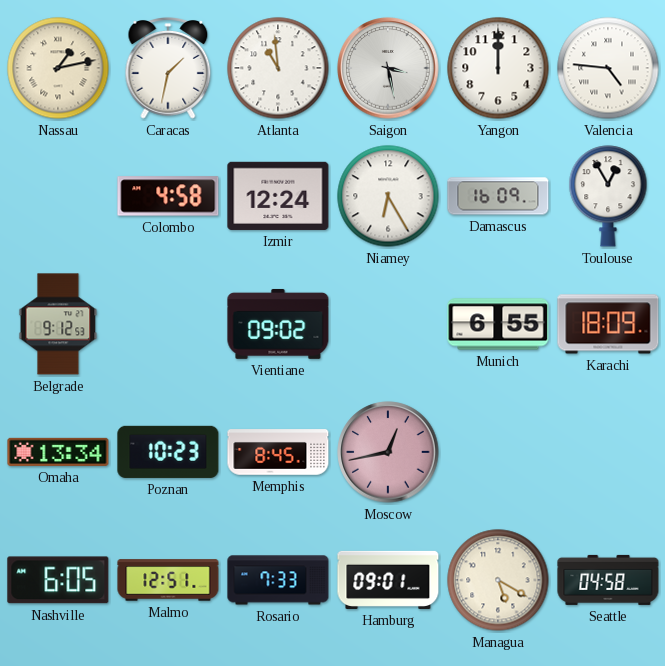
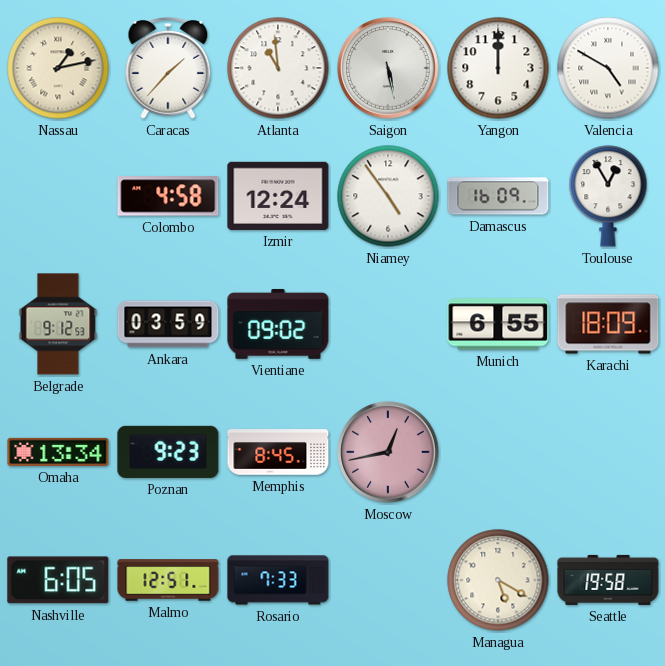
Caracas: 1:32 -> 1:37 (168, 69)
Saigon: 3:28 -> 5:28 (388, 68)
Valencia: 4:46 -> 4:50 (608, 68)
Niamey: 6:25 -> 4:54 (388, 196)
Ankara: none -> 03:59 (168, 324)
Poznan: 10:23 -> 9:23 (168, 452)
Hamburg: 09:01 -> none (388, 580)
Seattle: 04:58 -> 19:58 (608, 580)
